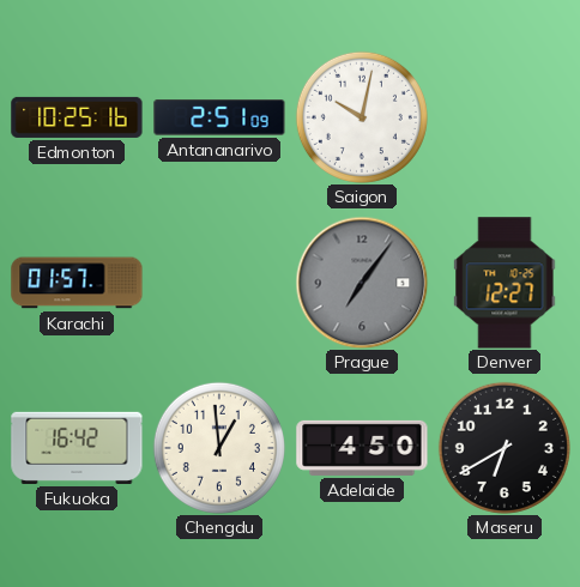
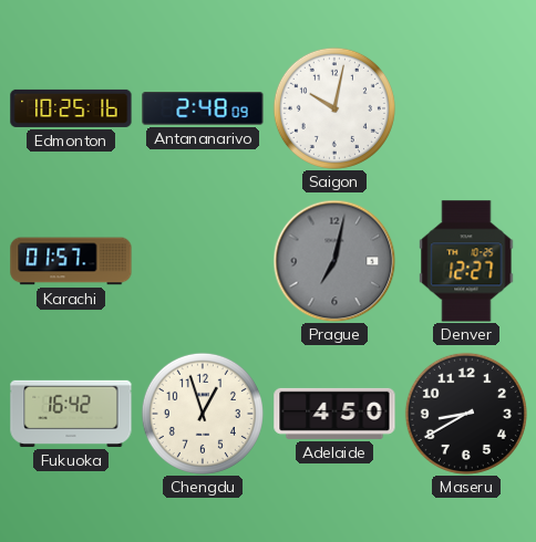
Antananarivo: 2:51 -> 2:48 (203, 108)
Prague: 7:06 -> 7:02 (334, 261)
Chengdu: 12:59 -> 12:57 (203, 414)
Maseru: 6:40 -> 8:40 (466, 414)
